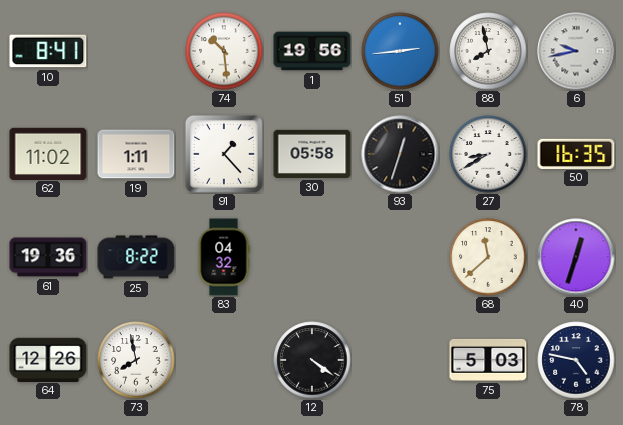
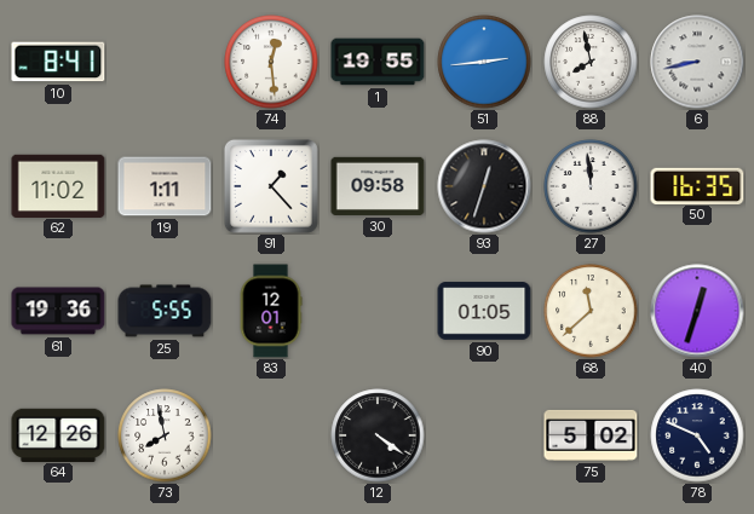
74: 10:29 -> 12:29 (271, 62)
1: 19:56 -> 19:55 (378, 62)
6: 9:43 -> 8:43 (697, 62)
30: 05:58 -> 09:58 (378, 186)
27: 8:40 -> 11:59 (591, 186)
25: 8:22 -> 5:55 (165, 311)
83: 04:32 -> 12:01 (271, 311)
90: none -> 01:05 (484, 311)
75: 5:03 -> 5:02 (591, 435)
78: 4:47 -> 4:49 (697, 435)
